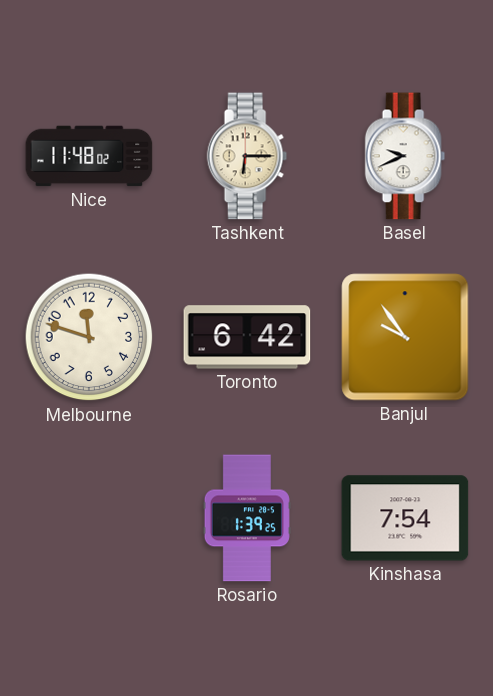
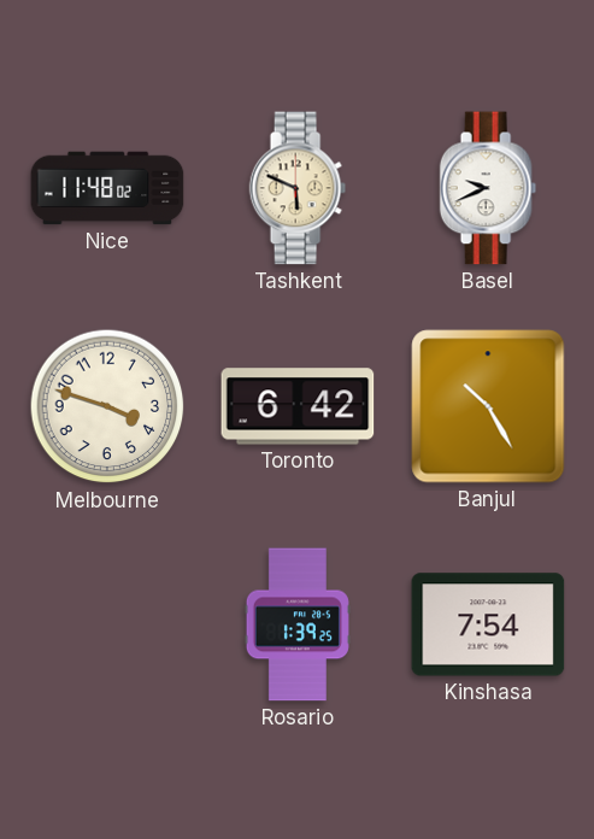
Tashkent: 6:15 -> 5:49 (298, 188)
Melbourne: 11:48 -> 3:48 (107, 406)
Banjul: 9:54 -> 10:25 (488, 406)
